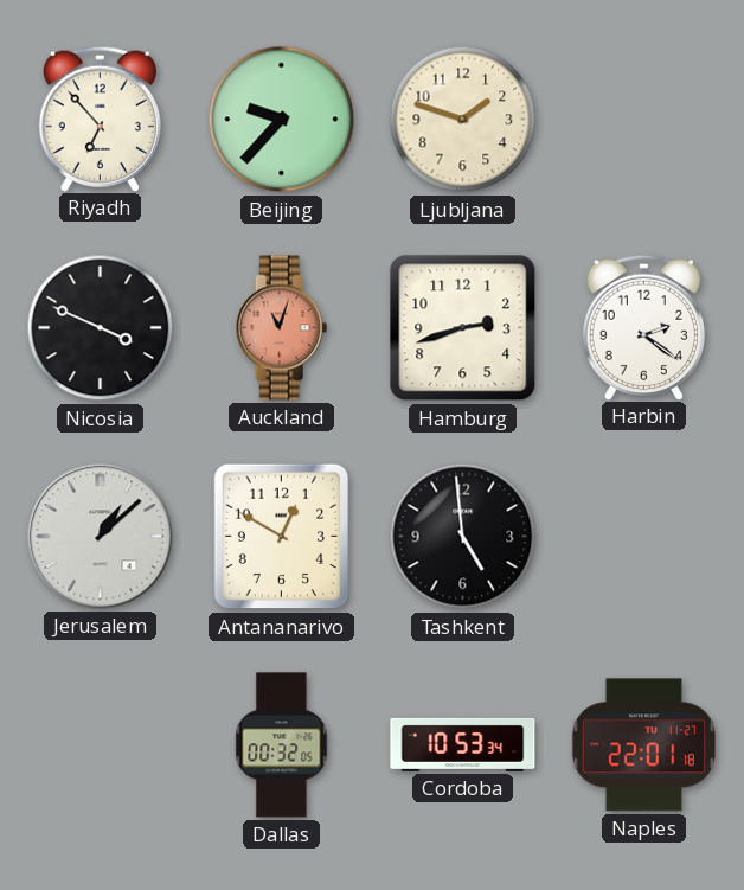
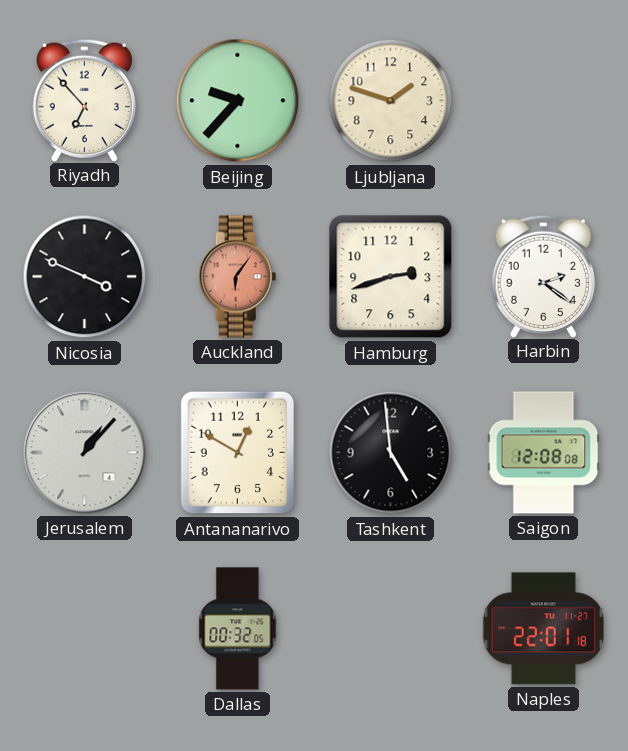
Auckland: 11:03 -> 6:06 (238, 277)
Jerusalem: 1:08 -> 1:07 (85, 453)
Saigon: none -> 12:08 (544, 453)
Cordoba: 10:53 -> none (463, 744)
